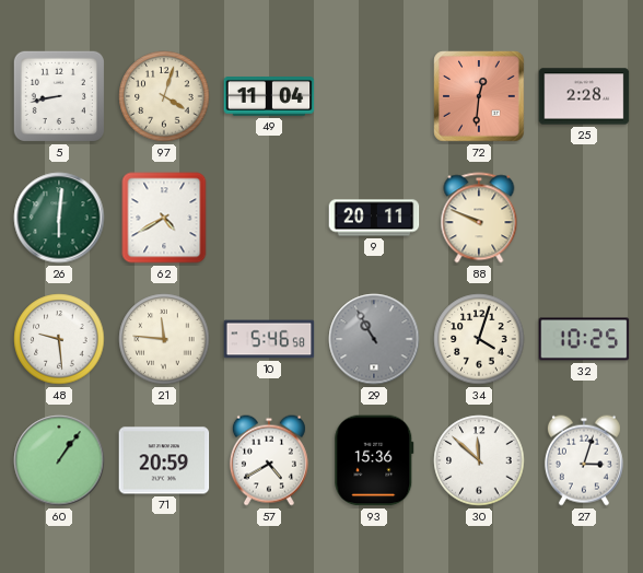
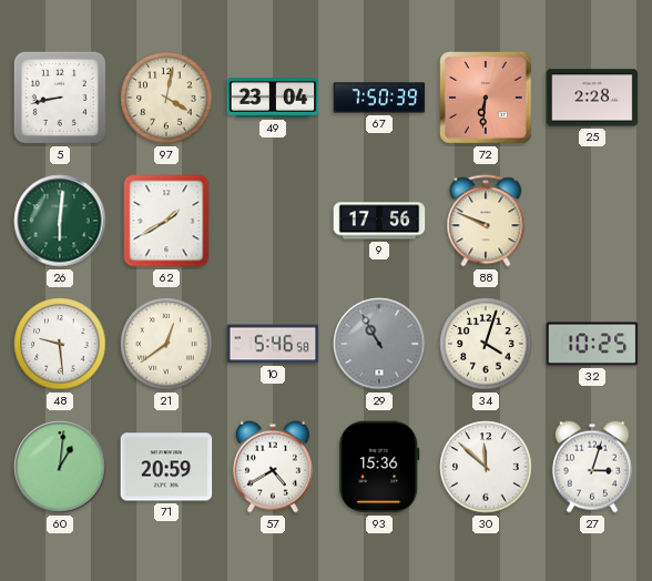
97: 4:03 -> 4:02 (166, 98)
49: 11:04 -> 23:04 (273, 98)
67: none -> 7:50 (379, 98)
72: 12:31 -> 6:31 (486, 98)
62: 4:40 -> 1:40 (166, 221)
9: 20:11 -> 17:56 (379, 221)
21: 11:46 -> 12:39 (166, 344)
60: 1:06 -> 1:01 (60, 467)
